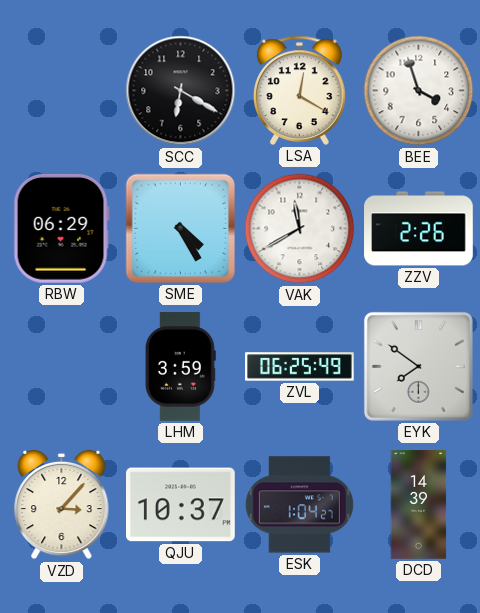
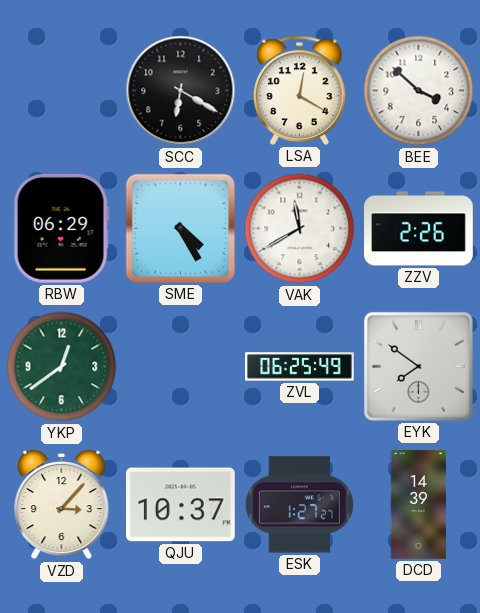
BEE: 3:57 -> 3:52 (419, 91)
YKP: none -> 12:39 (62, 367)
LHM: 3:59 -> none (180, 367)
ESK: 1:04 -> 1:27 (299, 505)
